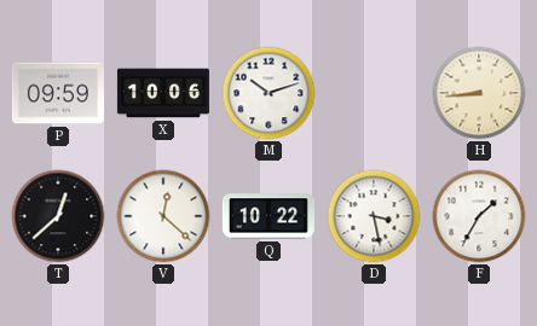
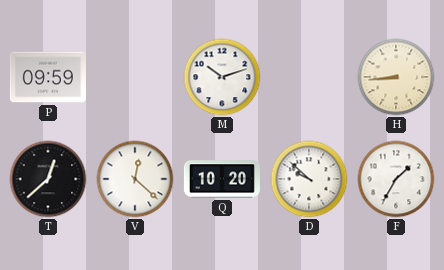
X: 10:06 -> none (163, 93)
Q: 10:22 -> 10:20 (222, 179)
D: 3:28 -> 9:52 (309, 179)
